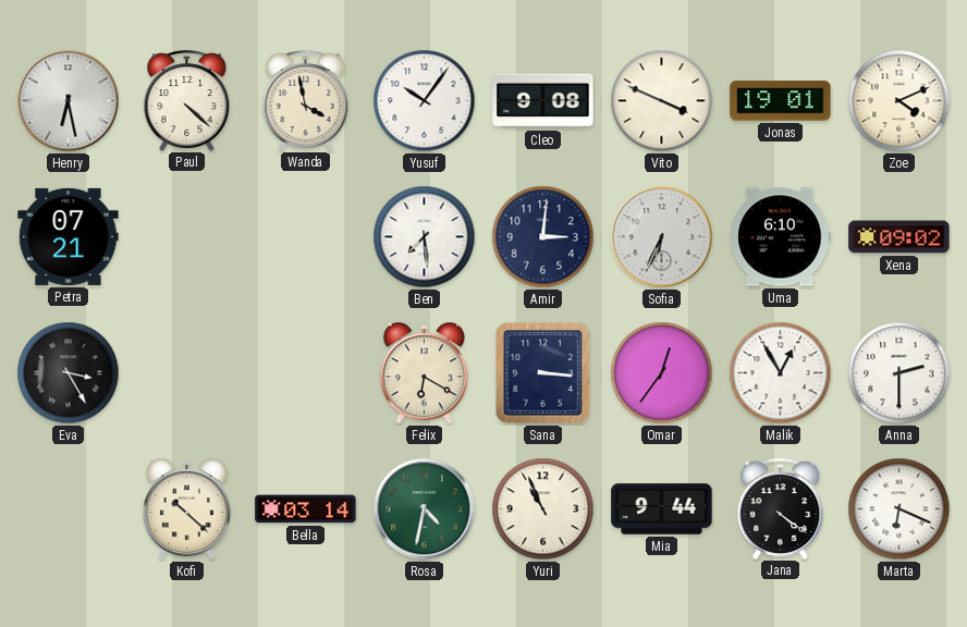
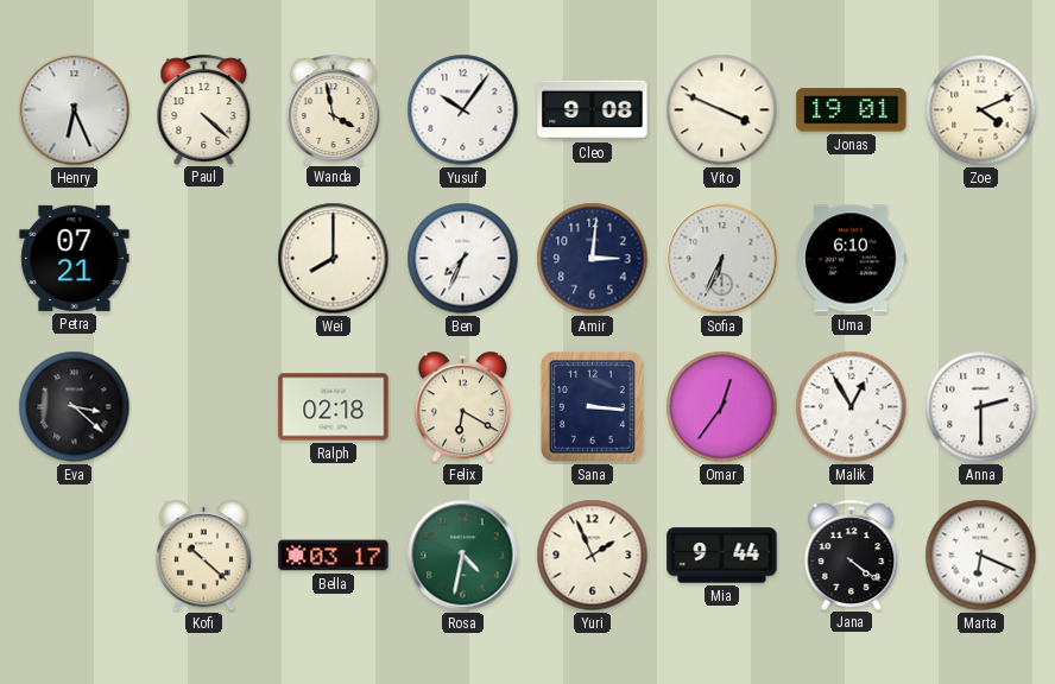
Henry: 6:28 -> 6:26 (75, 110)
Wei: none -> 8:00 (334, 259)
Ben: 7:29 -> 7:34 (463, 259)
Xena: 09:02 -> none (899, 237)
Eva: 3:25 -> 3:22 (75, 407)
Ralph: none -> 02:18 (334, 407)
Bella: 03:14 -> 03:17 (334, 556)
Yuri: 10:56 -> 1:56 (593, 556)
